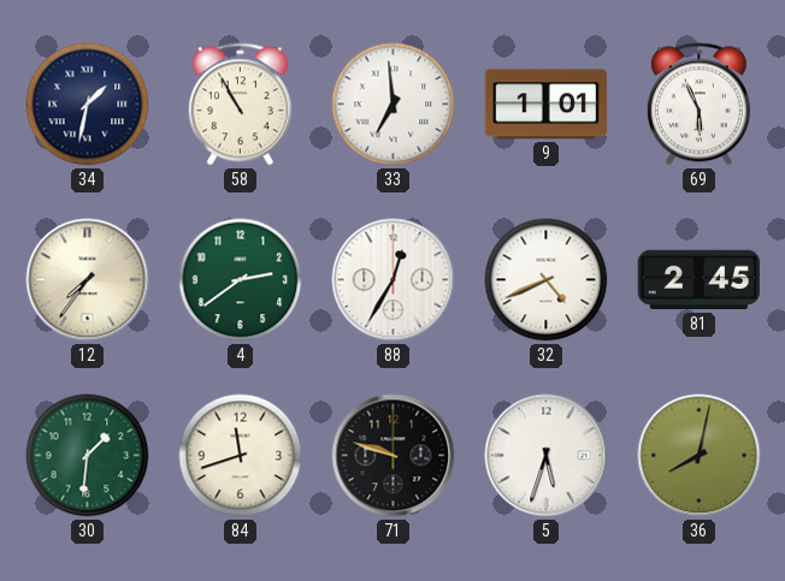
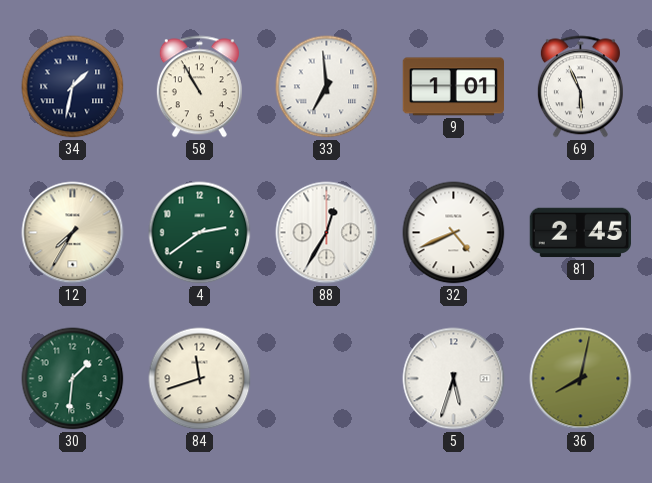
12: 7:36 -> 7:35 (73, 233)
71: 9:48 -> none (394, 456)
